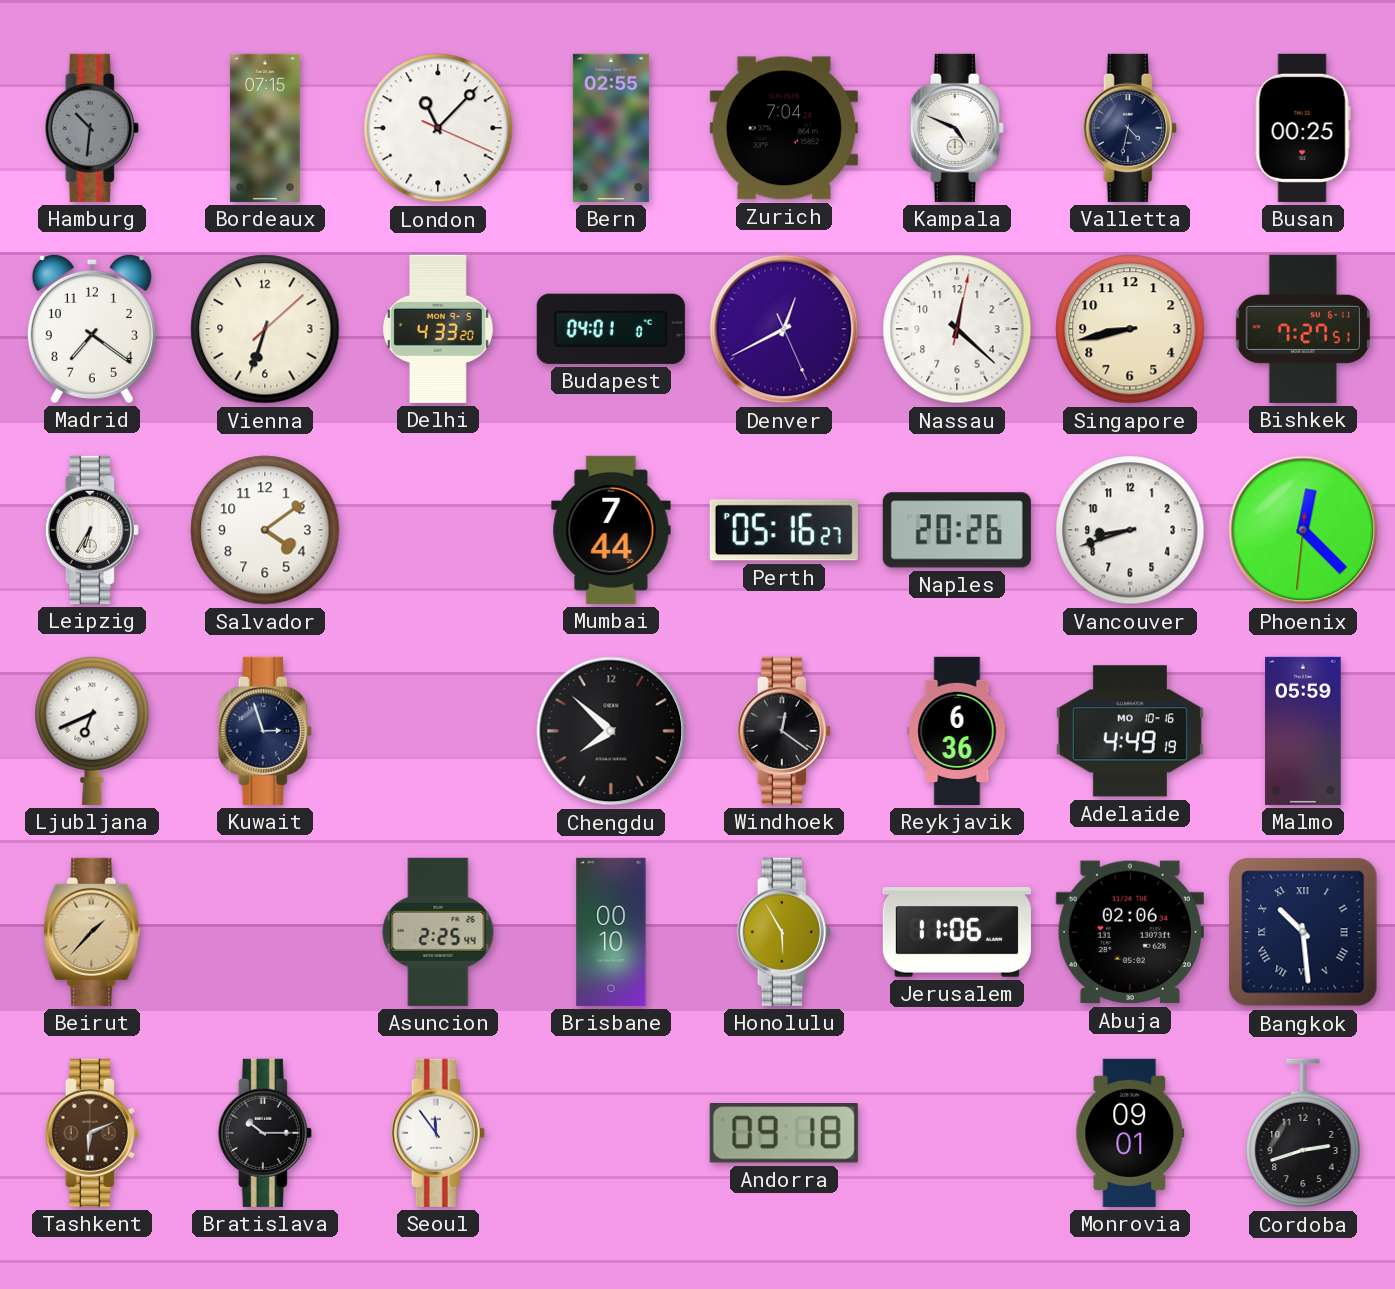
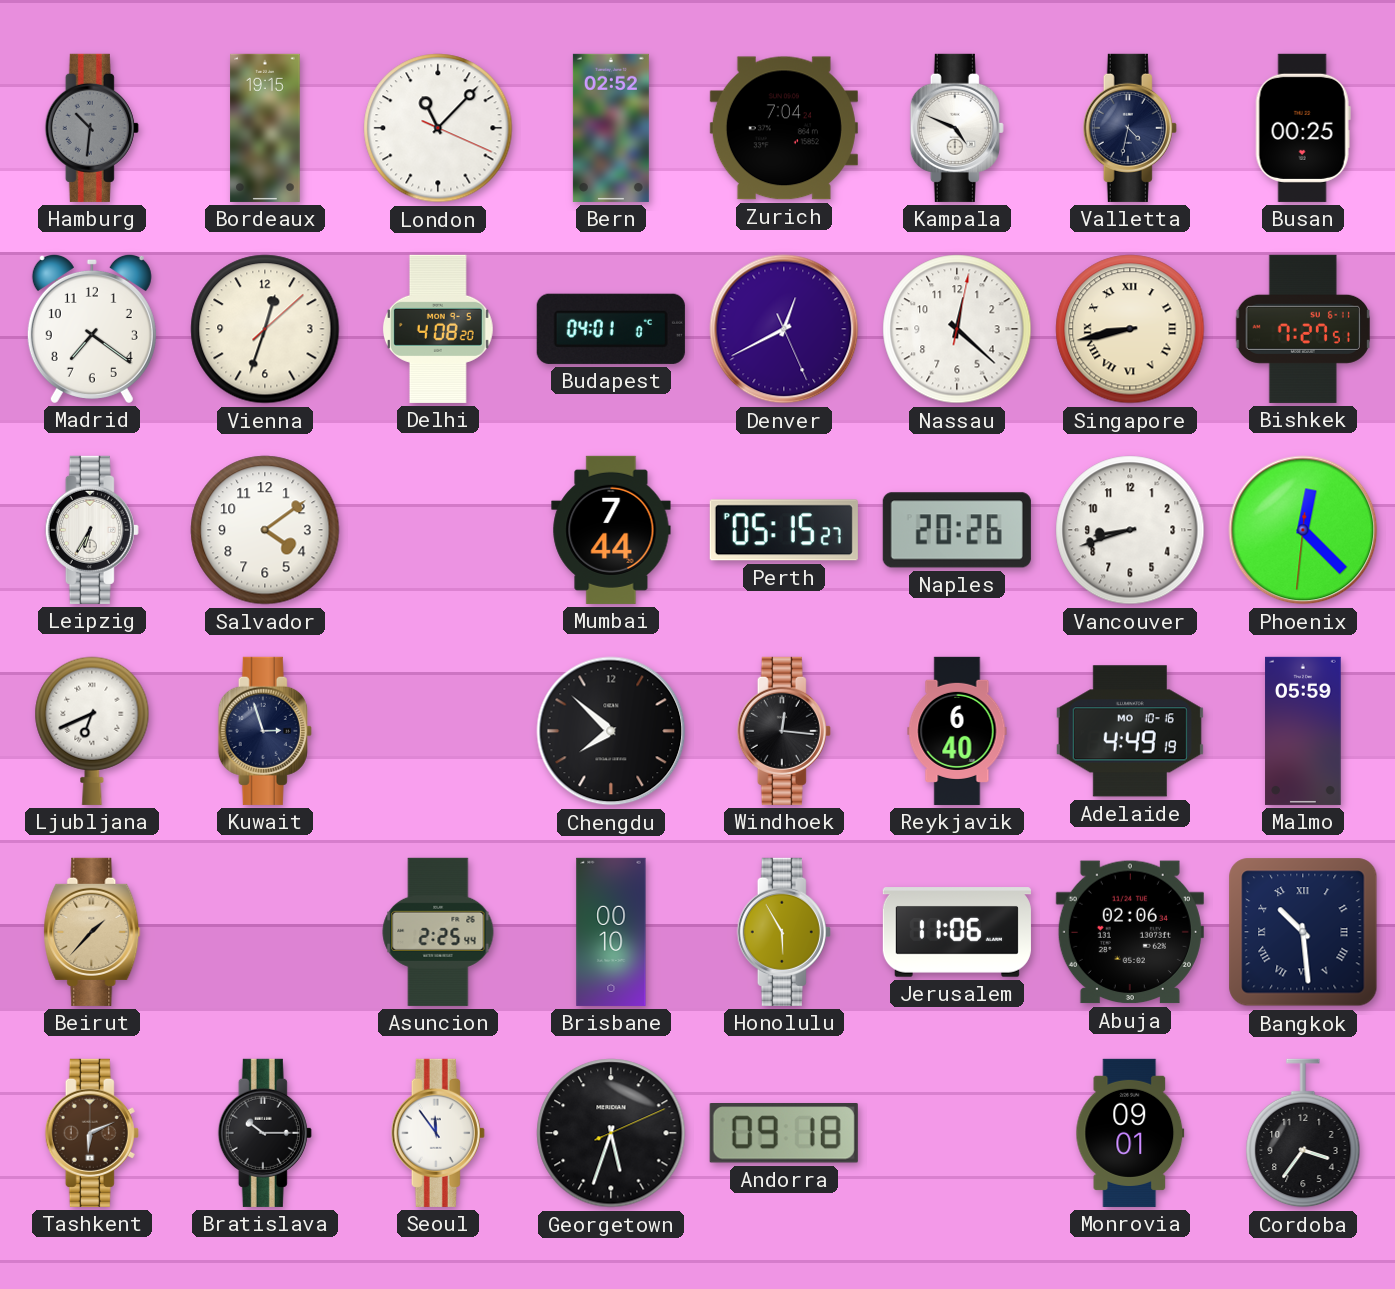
Bordeaux: 07:15 -> 19:15 (265, 128)
Bern: 02:55 -> 02:52 (611, 128)
Vienna: 6:33 -> 12:33 (265, 329)
Delhi: 4:33 -> 4:08 (438, 329)
Singapore numerals: Arabic -> Roman (1130, 329)
Perth: 05:16 -> 05:15 (784, 530)
Windhoek: 12:21 -> 12:16 (784, 731)
Reykjavik: 6:36 -> 6:40 (957, 731)
Georgetown: none -> 5:33 (611, 1133)
Cordoba: 2:42 -> 3:36 (1303, 1133)
